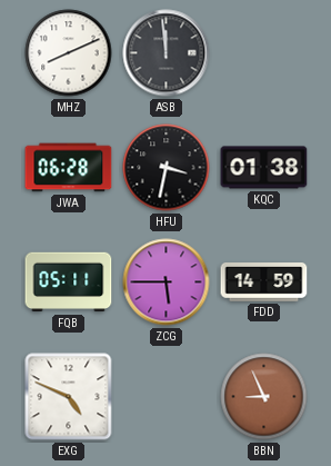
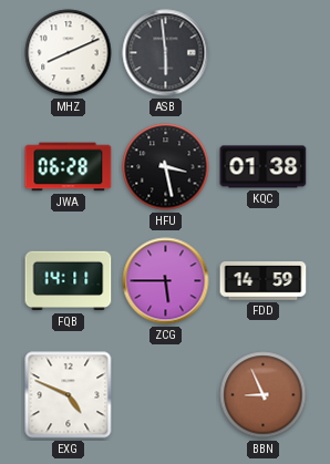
ASB: 11:59 -> 5:59 (166, 53)
HFU: 3:32 -> 3:28 (166, 167)
FQB: 05:11 -> 14:11 (69, 281)
